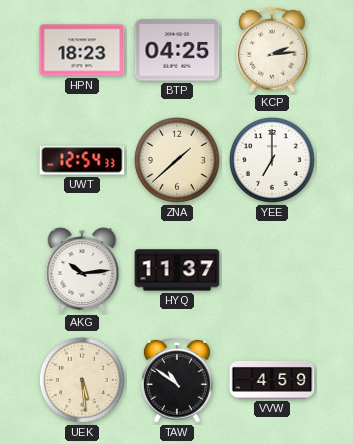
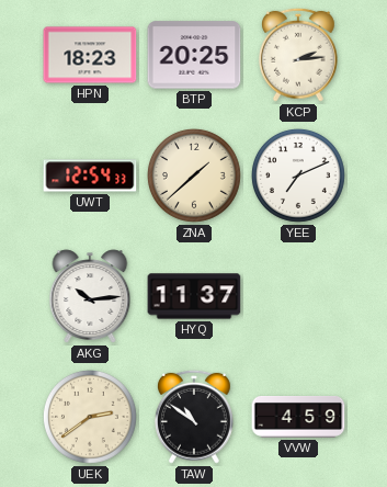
BTP: 04:25 -> 20:25 (194, 55)
YEE: 7:00 -> 7:11 (298, 175)
UEK: 5:29 -> 2:39 (90, 417)
